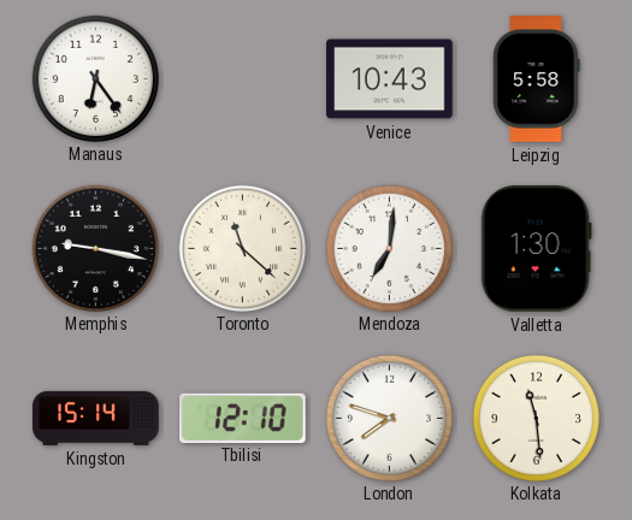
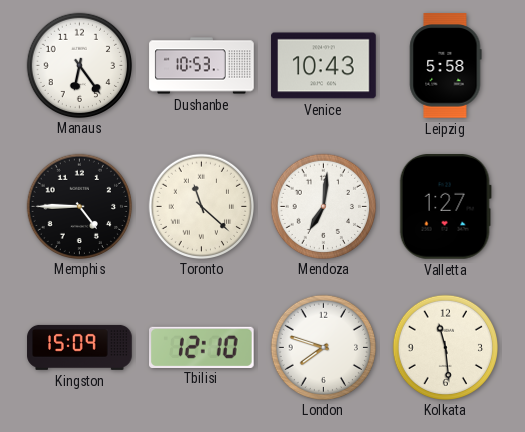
Dushanbe: none -> 10:53 (202, 66)
Memphis: 9:17 -> 4:45 (79, 206)
Valletta: 1:30 -> 1:27 (445, 207)
Kingston: 15:14 -> 15:09 (80, 347)
